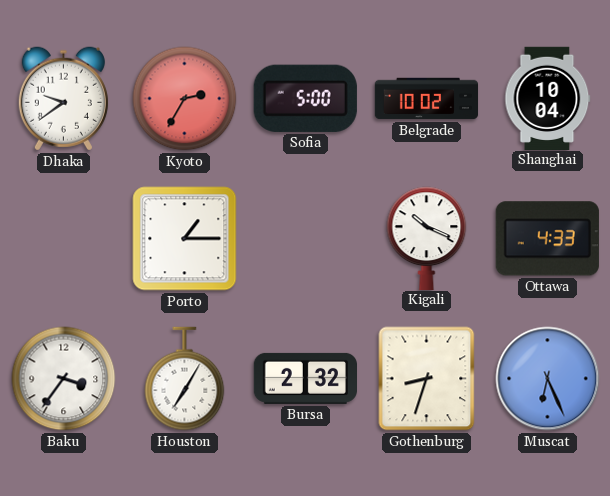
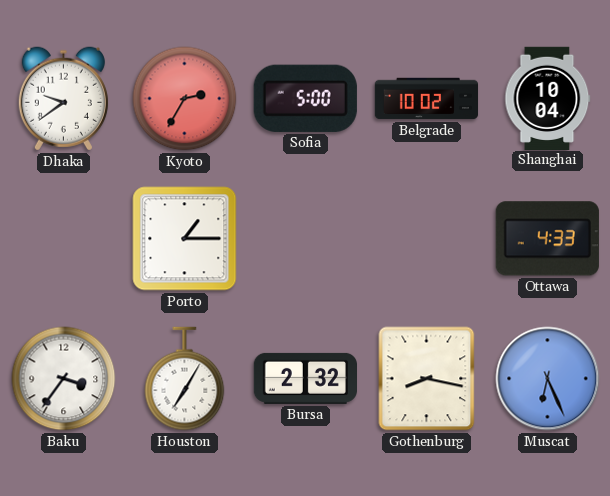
Kigali: 10:19 -> none (427, 238)
Gothenburg: 8:33 -> 8:17 (427, 379)
